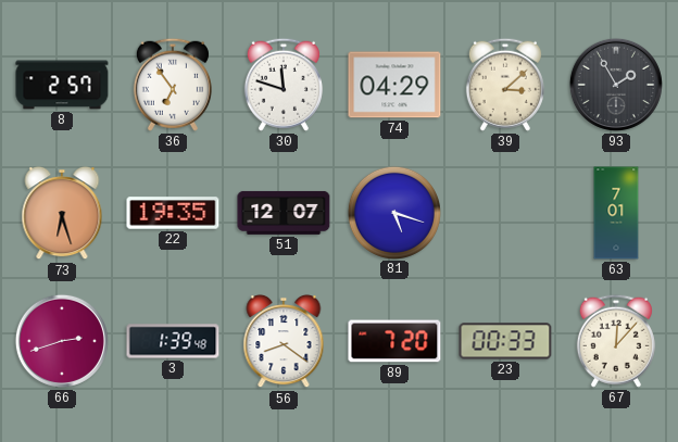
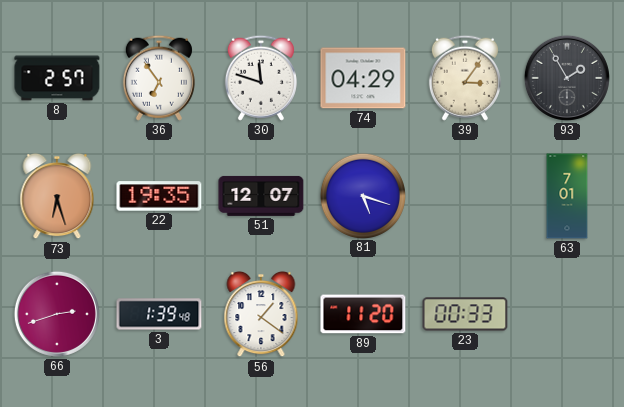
39: 3:08 -> 3:06 (465, 78)
56: 8:21 -> 1:21 (261, 314)
89: 7:20 -> 11:20 (363, 314)
67: 12:07 -> none (616, 341)
